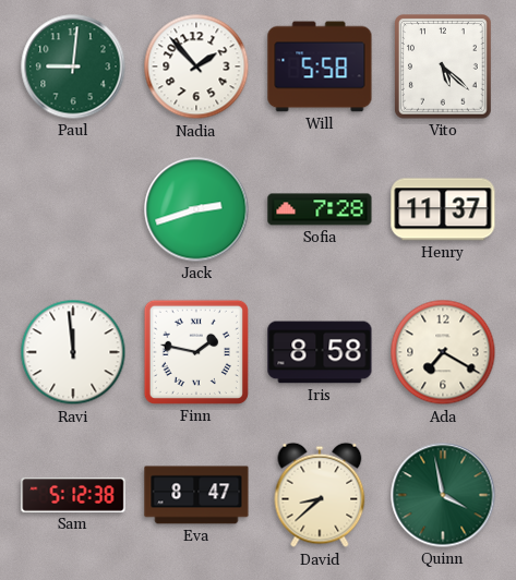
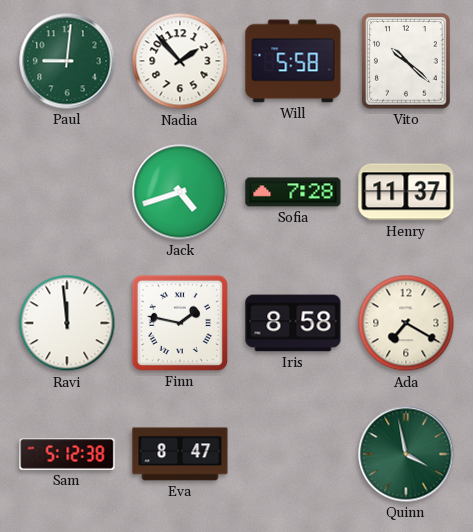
Vito: 5:22 -> 10:22 (407, 62)
Jack: 2:42 -> 4:42 (180, 192)
David: 8:38 -> none (320, 495)
